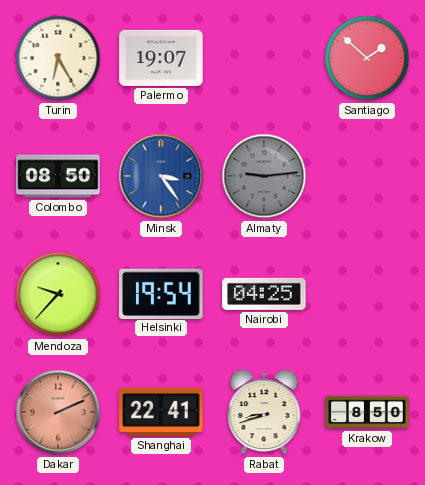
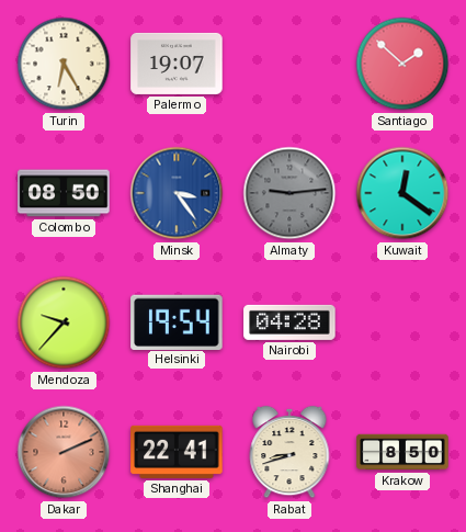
Kuwait: none -> 12:21 (402, 193)
Nairobi: 04:25 -> 04:28 (289, 322)
